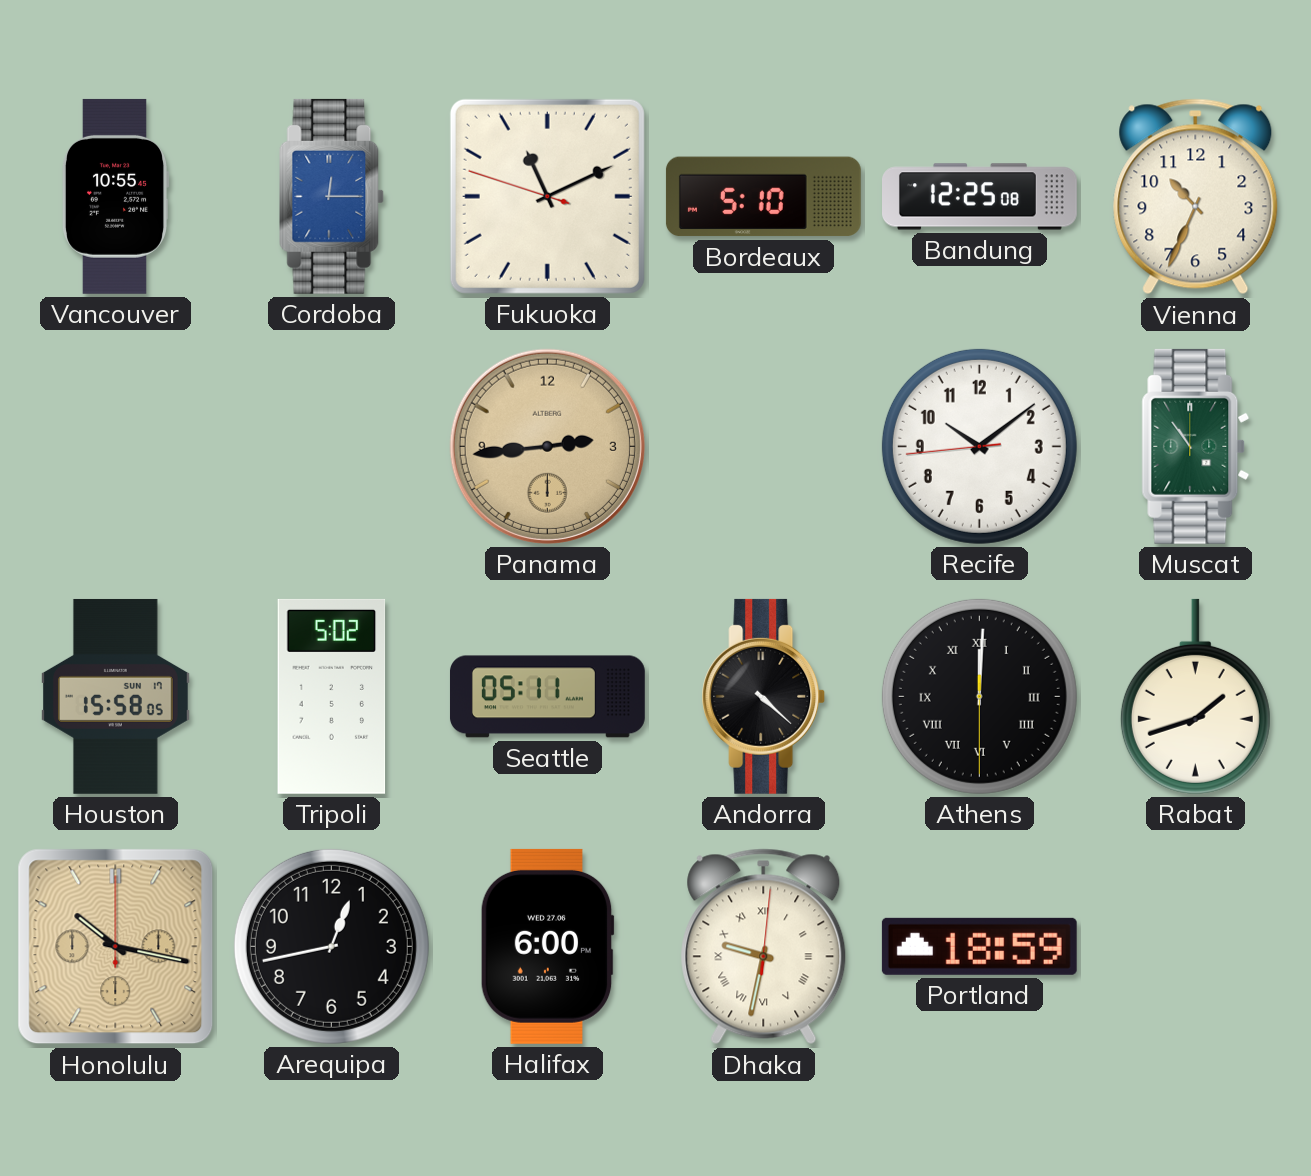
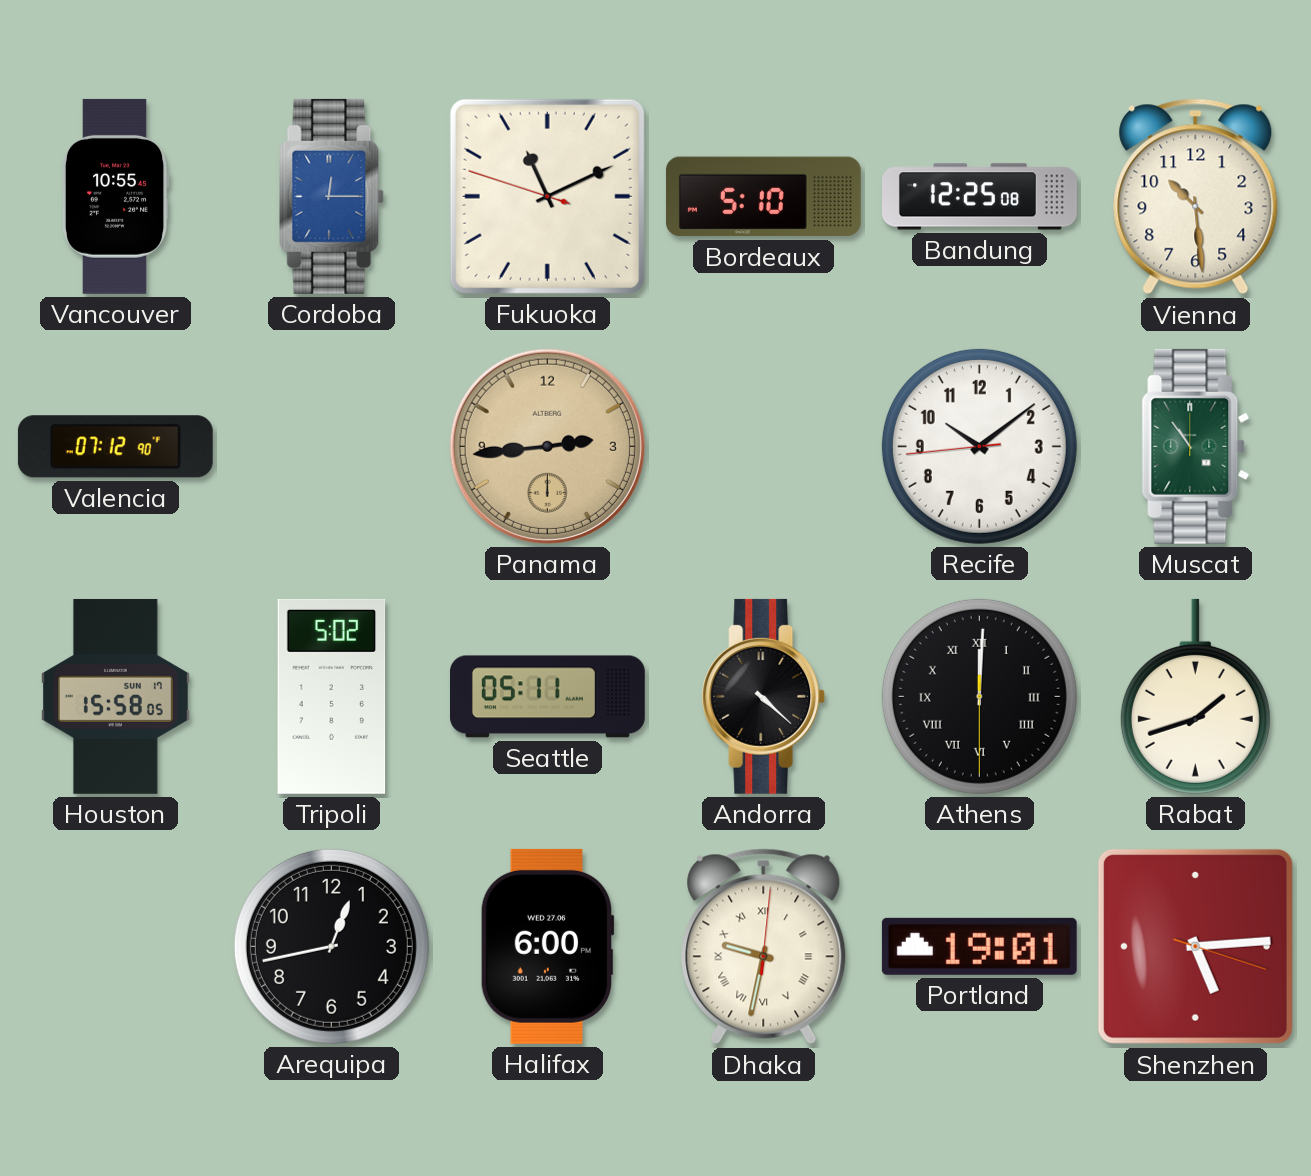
Vienna: 10:34 -> 10:29 (1196, 197)
Valencia: none -> 07:12 (115, 447)
Honolulu: 10:17 -> none (116, 947)
Portland: 18:59 -> 19:01 (979, 946)
Shenzhen: none -> 5:14 (1195, 946)
